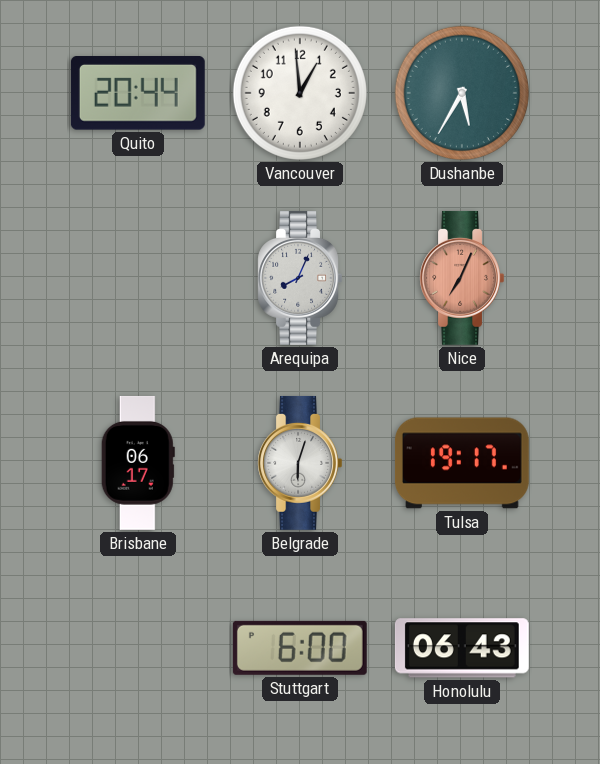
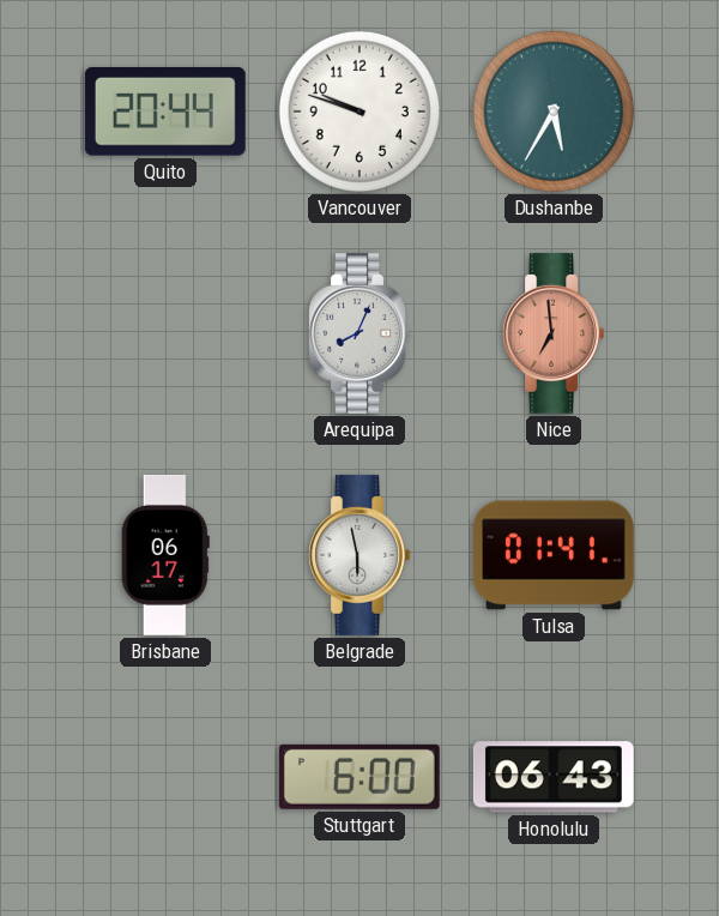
Vancouver: 12:59 -> 9:48 (359, 112)
Nice: 7:04 -> 6:59 (554, 333)
Belgrade: 6:03 -> 5:58 (359, 555)
Tulsa: 19:17 -> 01:41 (554, 555)
